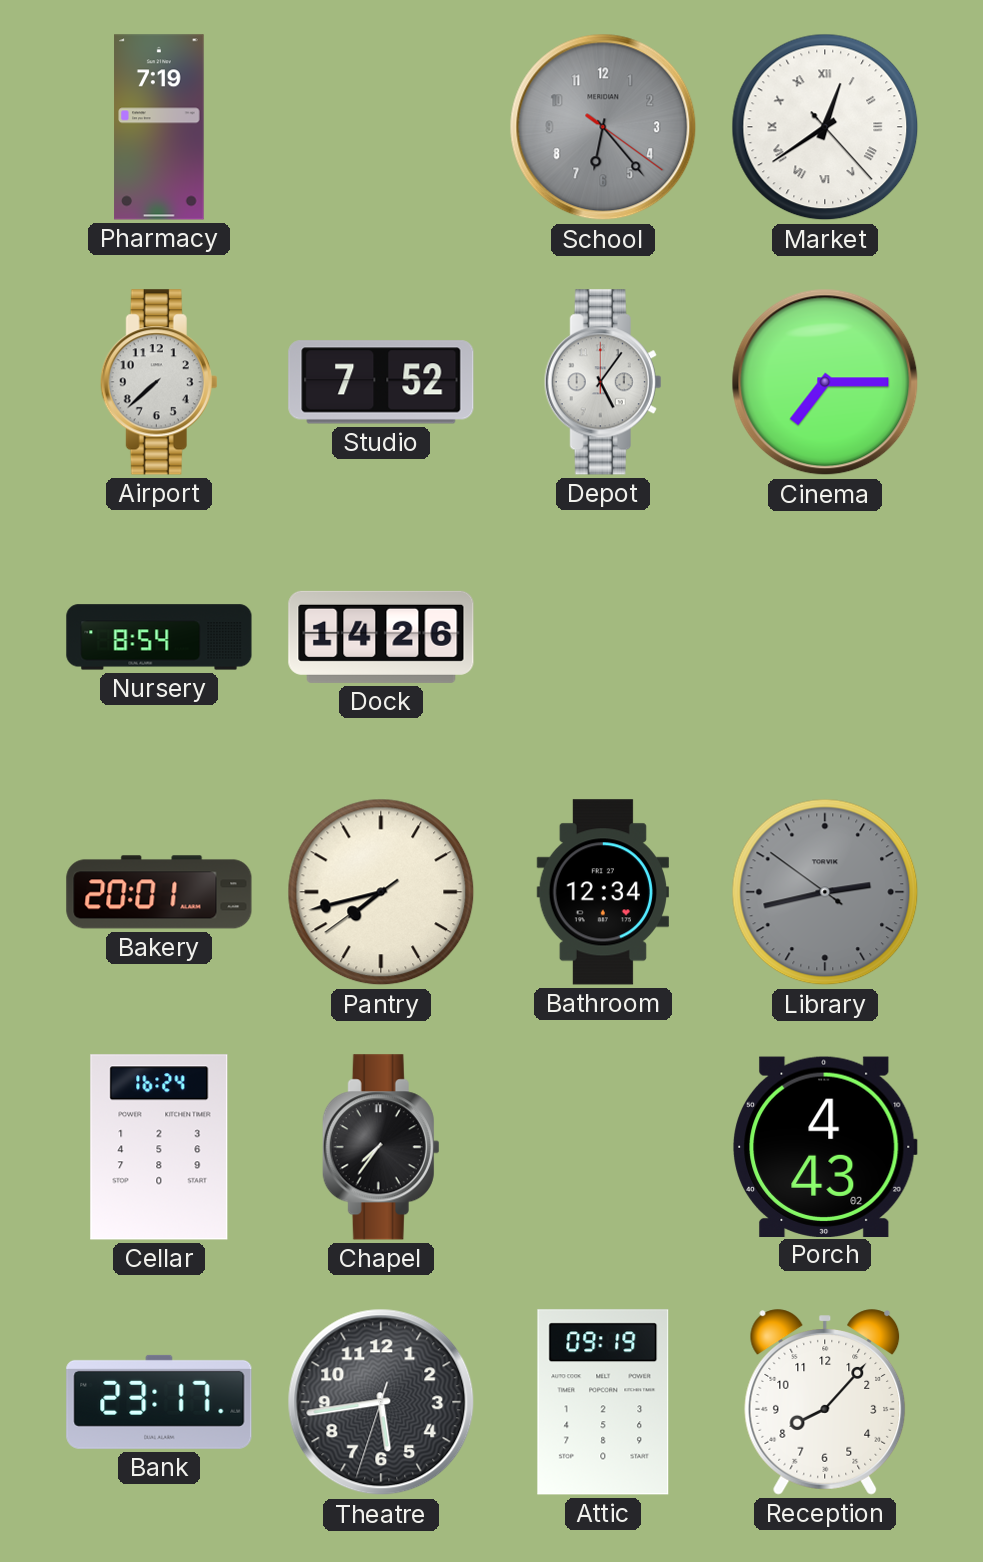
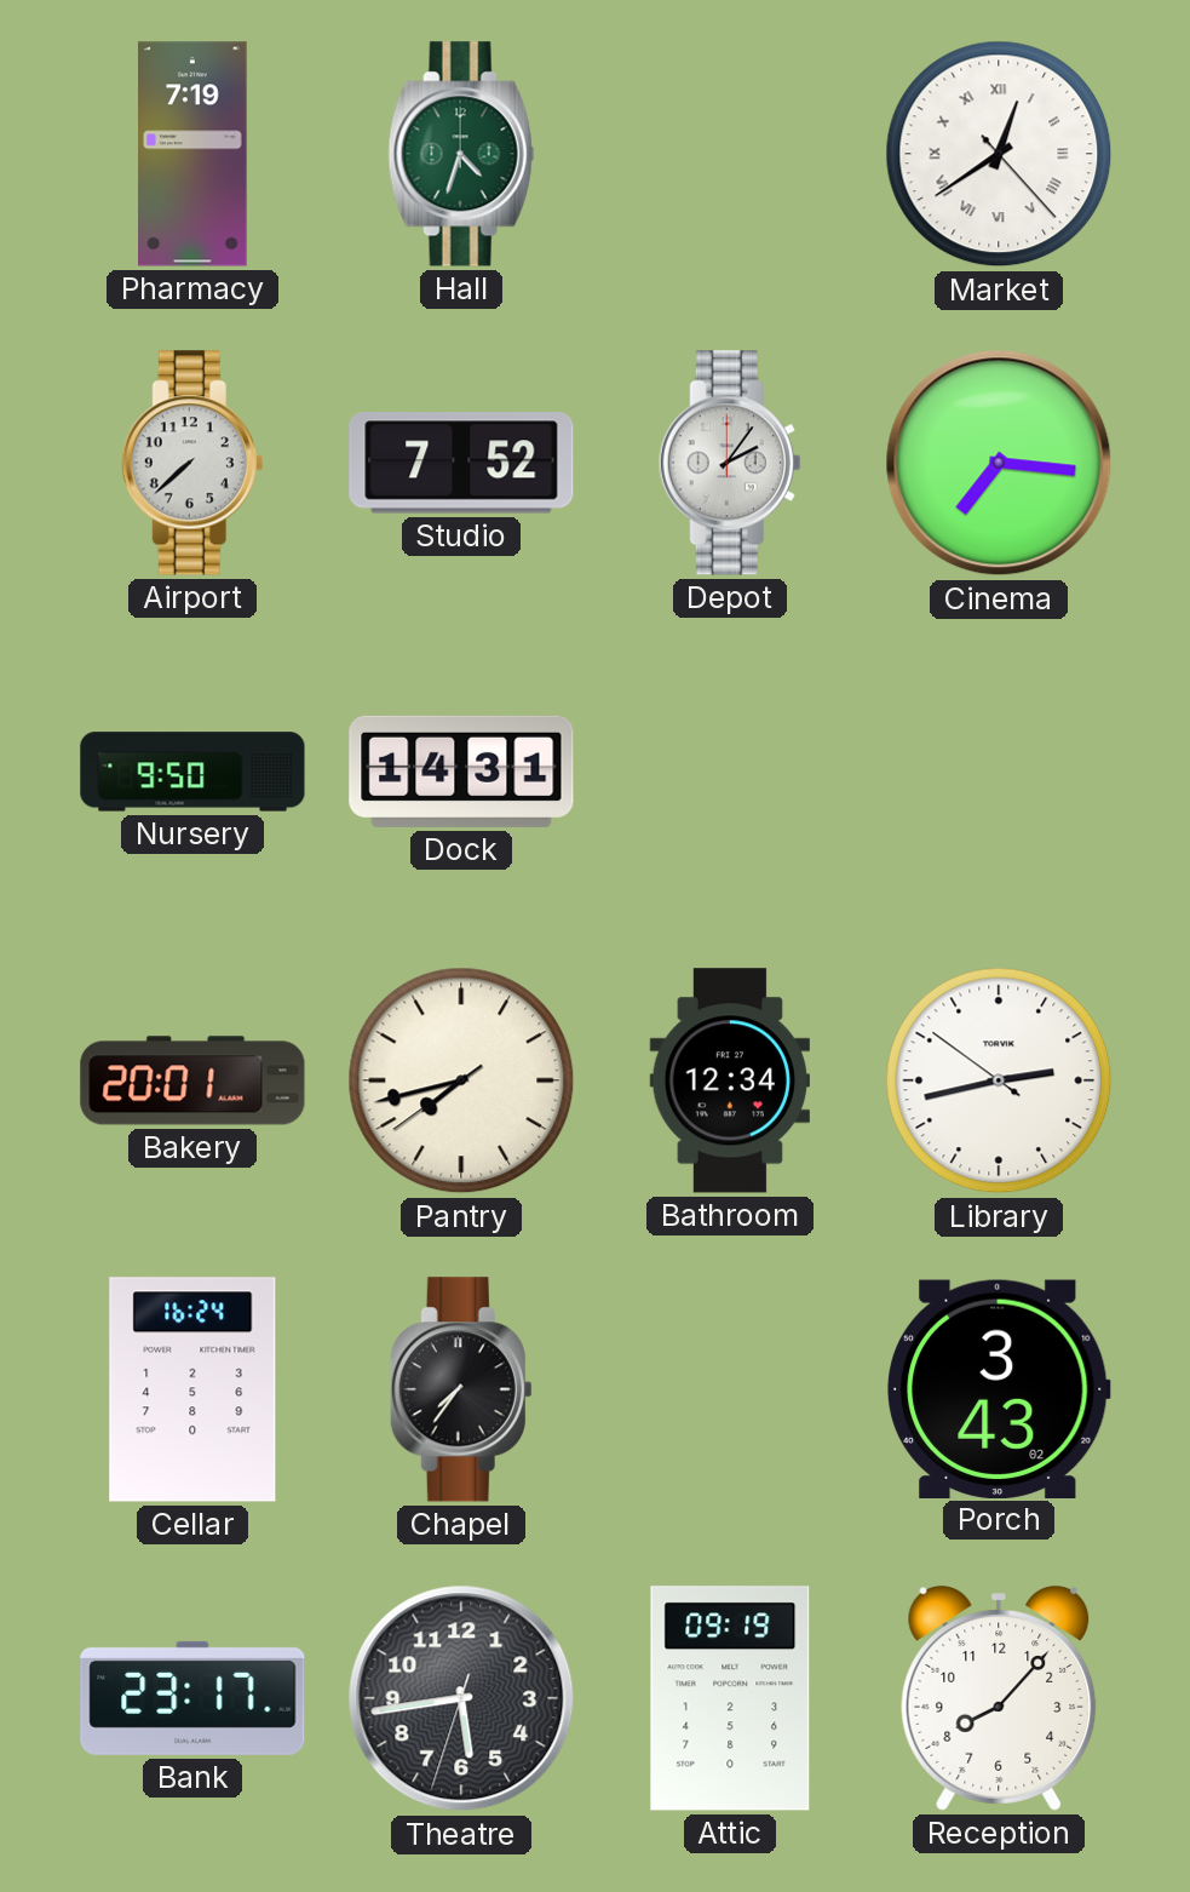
Hall: none -> 4:33 (461, 154)
School: 6:23 -> none (603, 127)
Depot: 5:06 -> 2:06 (730, 463)
Cinema: 7:15 -> 7:16 (999, 463)
Nursery: 8:54 -> 9:50 (192, 772)
Dock: 14:26 -> 14:31 (461, 772)
Library dial: grey -> white (999, 1080)
Porch: 4:43 -> 3:43 (1000, 1388)
